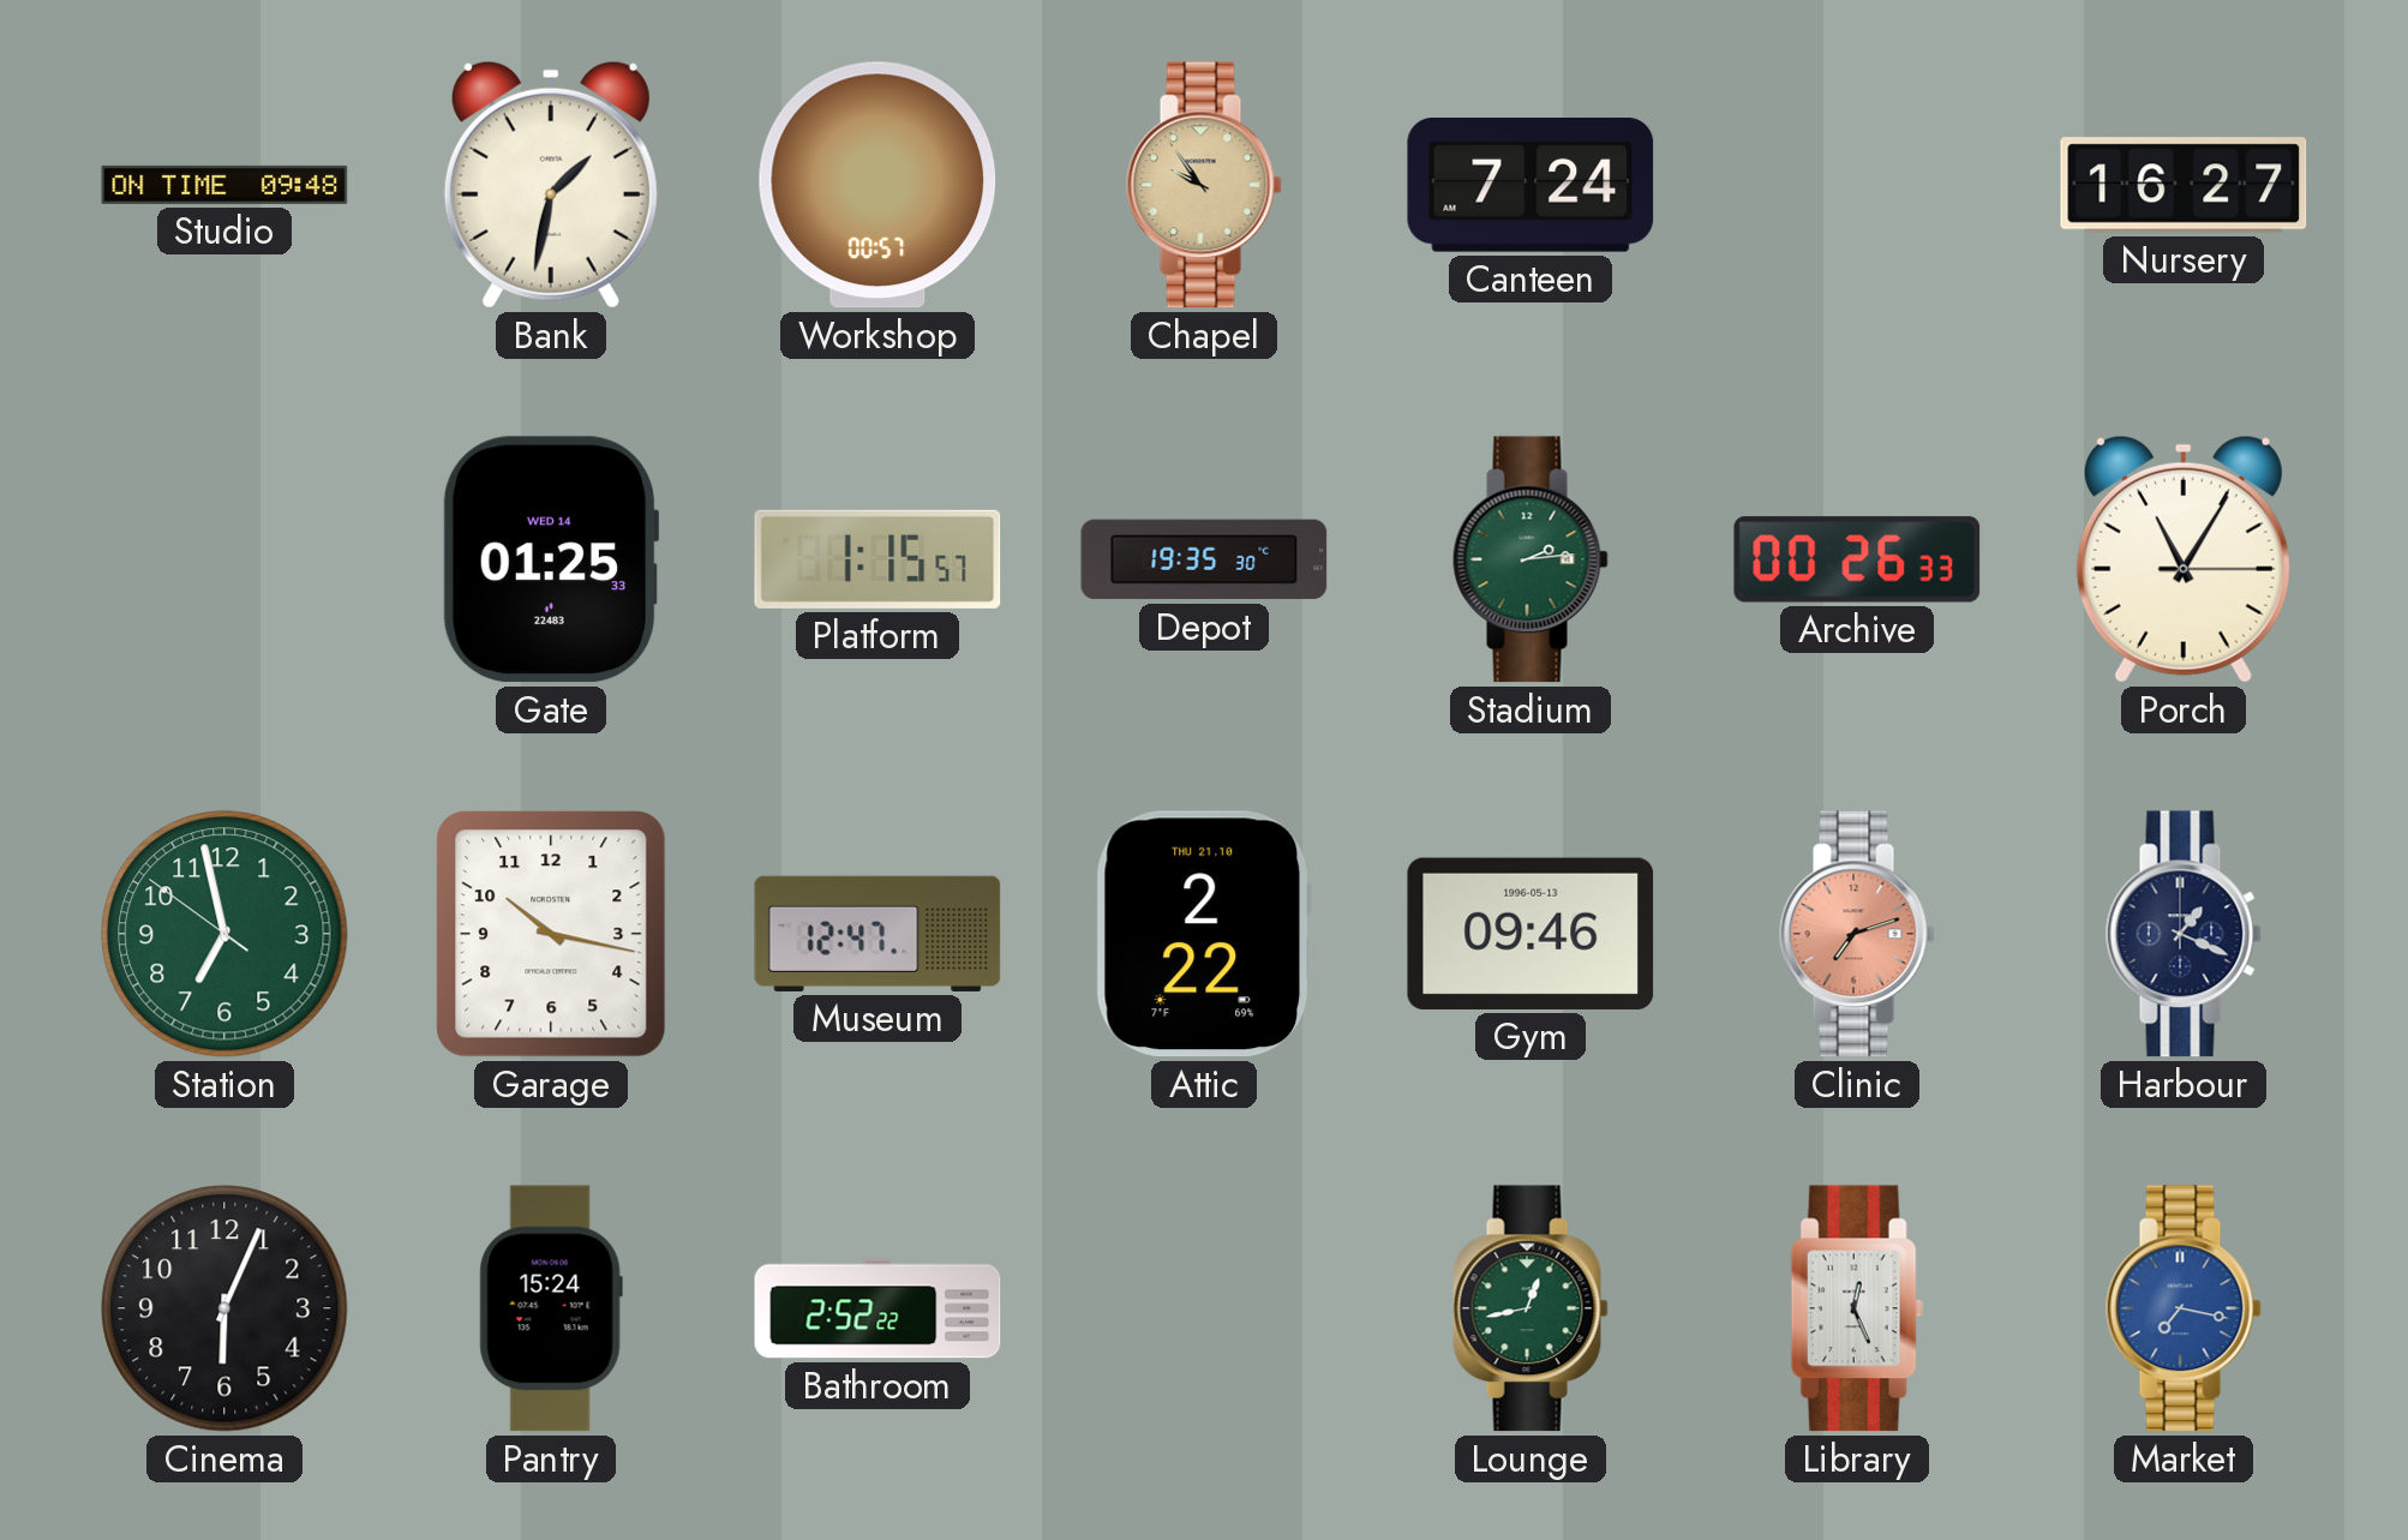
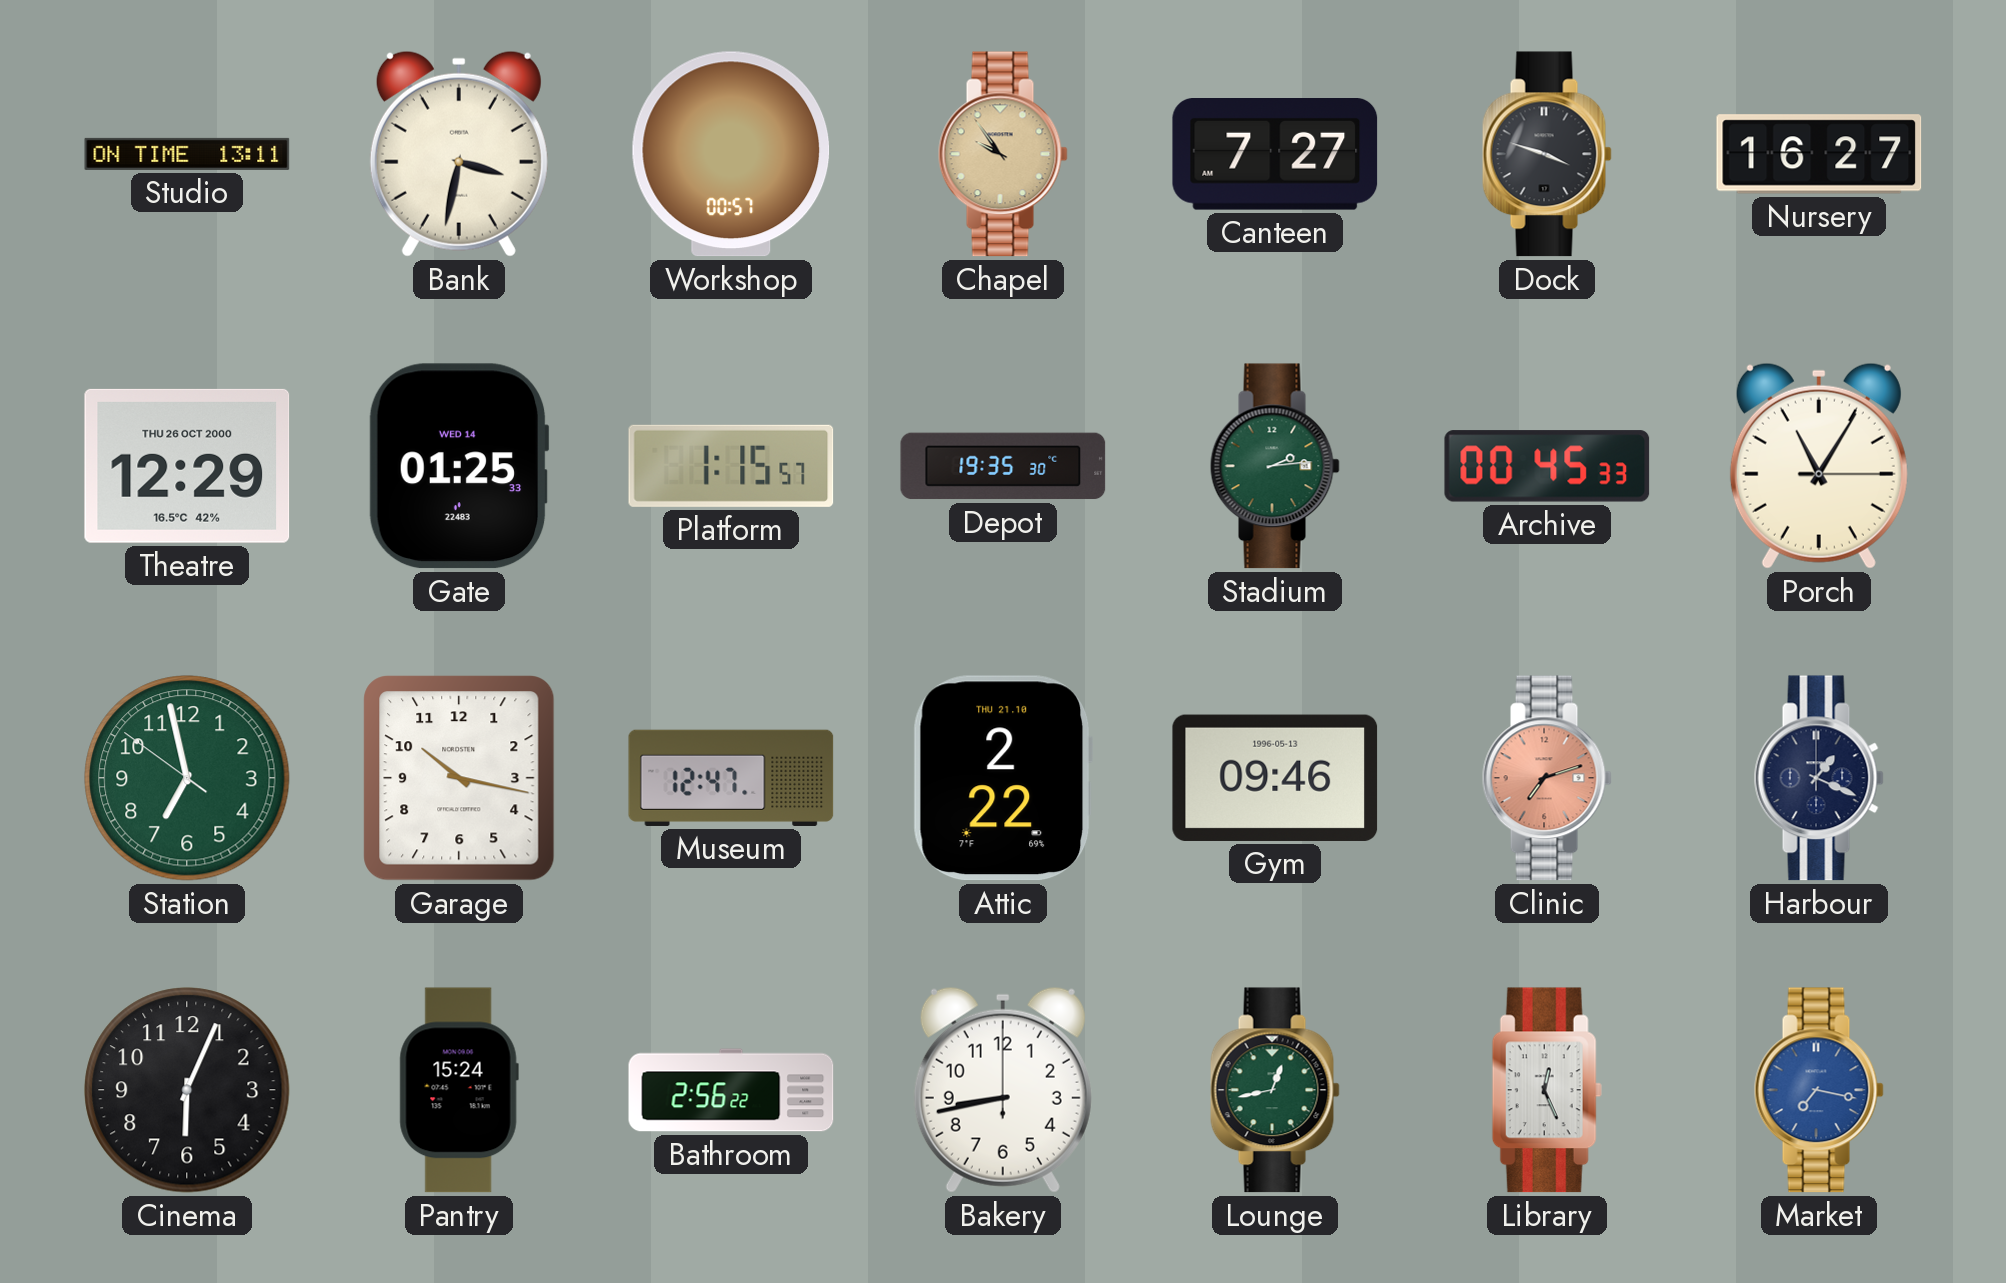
Studio: 09:48 -> 13:11 (187, 154)
Bank: 1:32 -> 3:32 (459, 154)
Canteen: 7:24 -> 7:27 (1275, 155)
Dock: none -> 3:48 (1547, 154)
Theatre: none -> 12:29 (187, 466)
Archive: 00:26 -> 00:45 (1547, 466)
Bathroom: 2:52 -> 2:56 (731, 1090)
Bakery: none -> 8:43 (1003, 1090)
